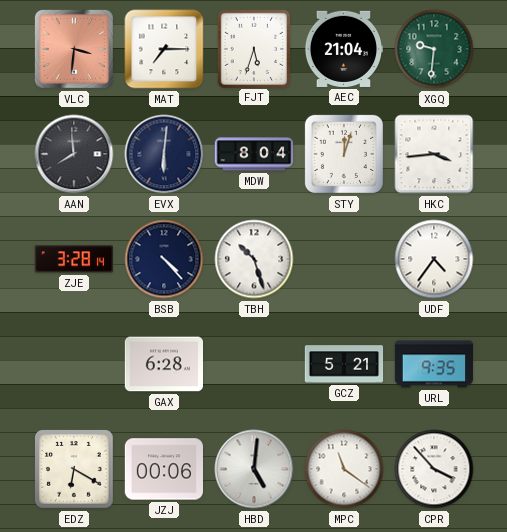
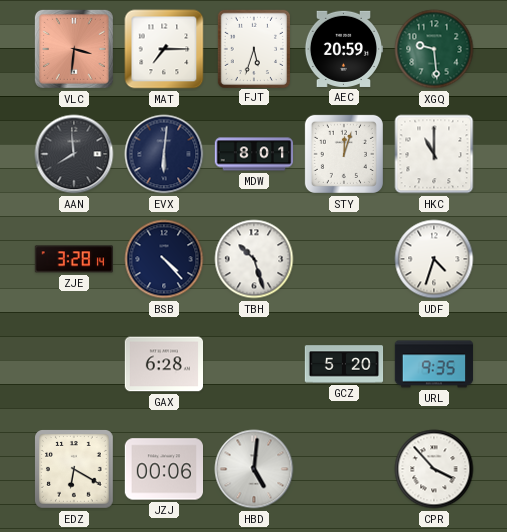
AEC: 21:04 -> 20:59 (343, 49)
XGQ: 9:31 -> 9:29 (434, 49)
MDW: 8:04 -> 8:01 (254, 154)
HKC: 3:44 -> 11:00 (434, 154)
UDF: 4:36 -> 4:33 (434, 259)
GCZ: 5:21 -> 5:20 (344, 364)
MPC: 11:21 -> none (344, 469)
